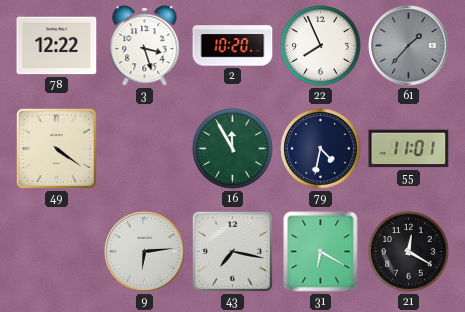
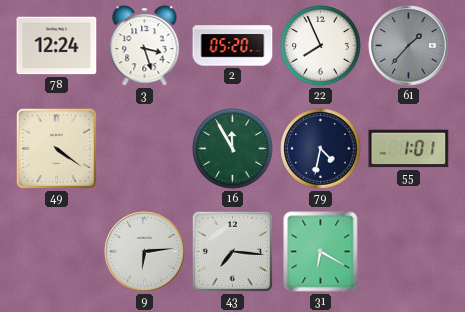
78: 12:22 -> 12:24 (57, 46)
2: 10:20 -> 05:20 (233, 46)
55: 11:01 -> 1:01 (409, 149)
43: 7:17 -> 7:16 (232, 251)
21: 12:20 -> none (409, 252)
